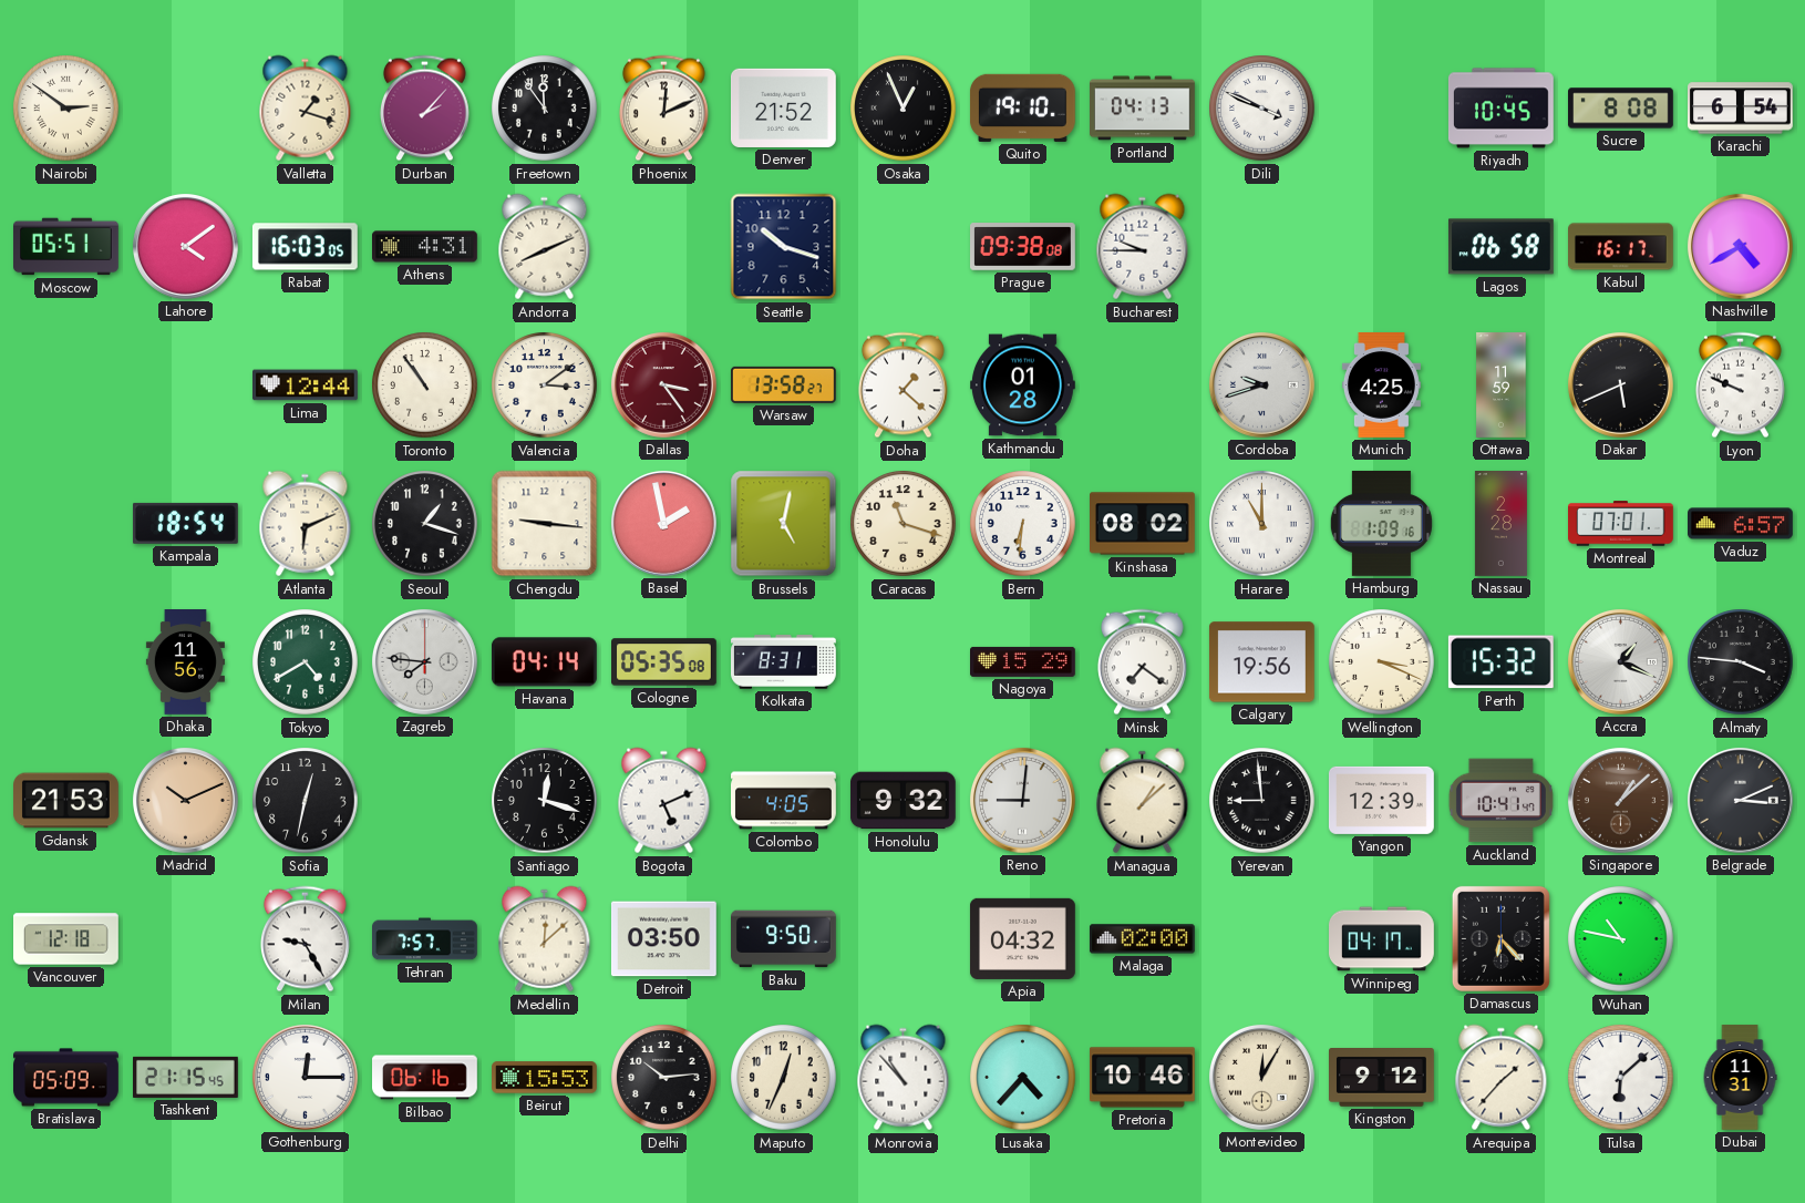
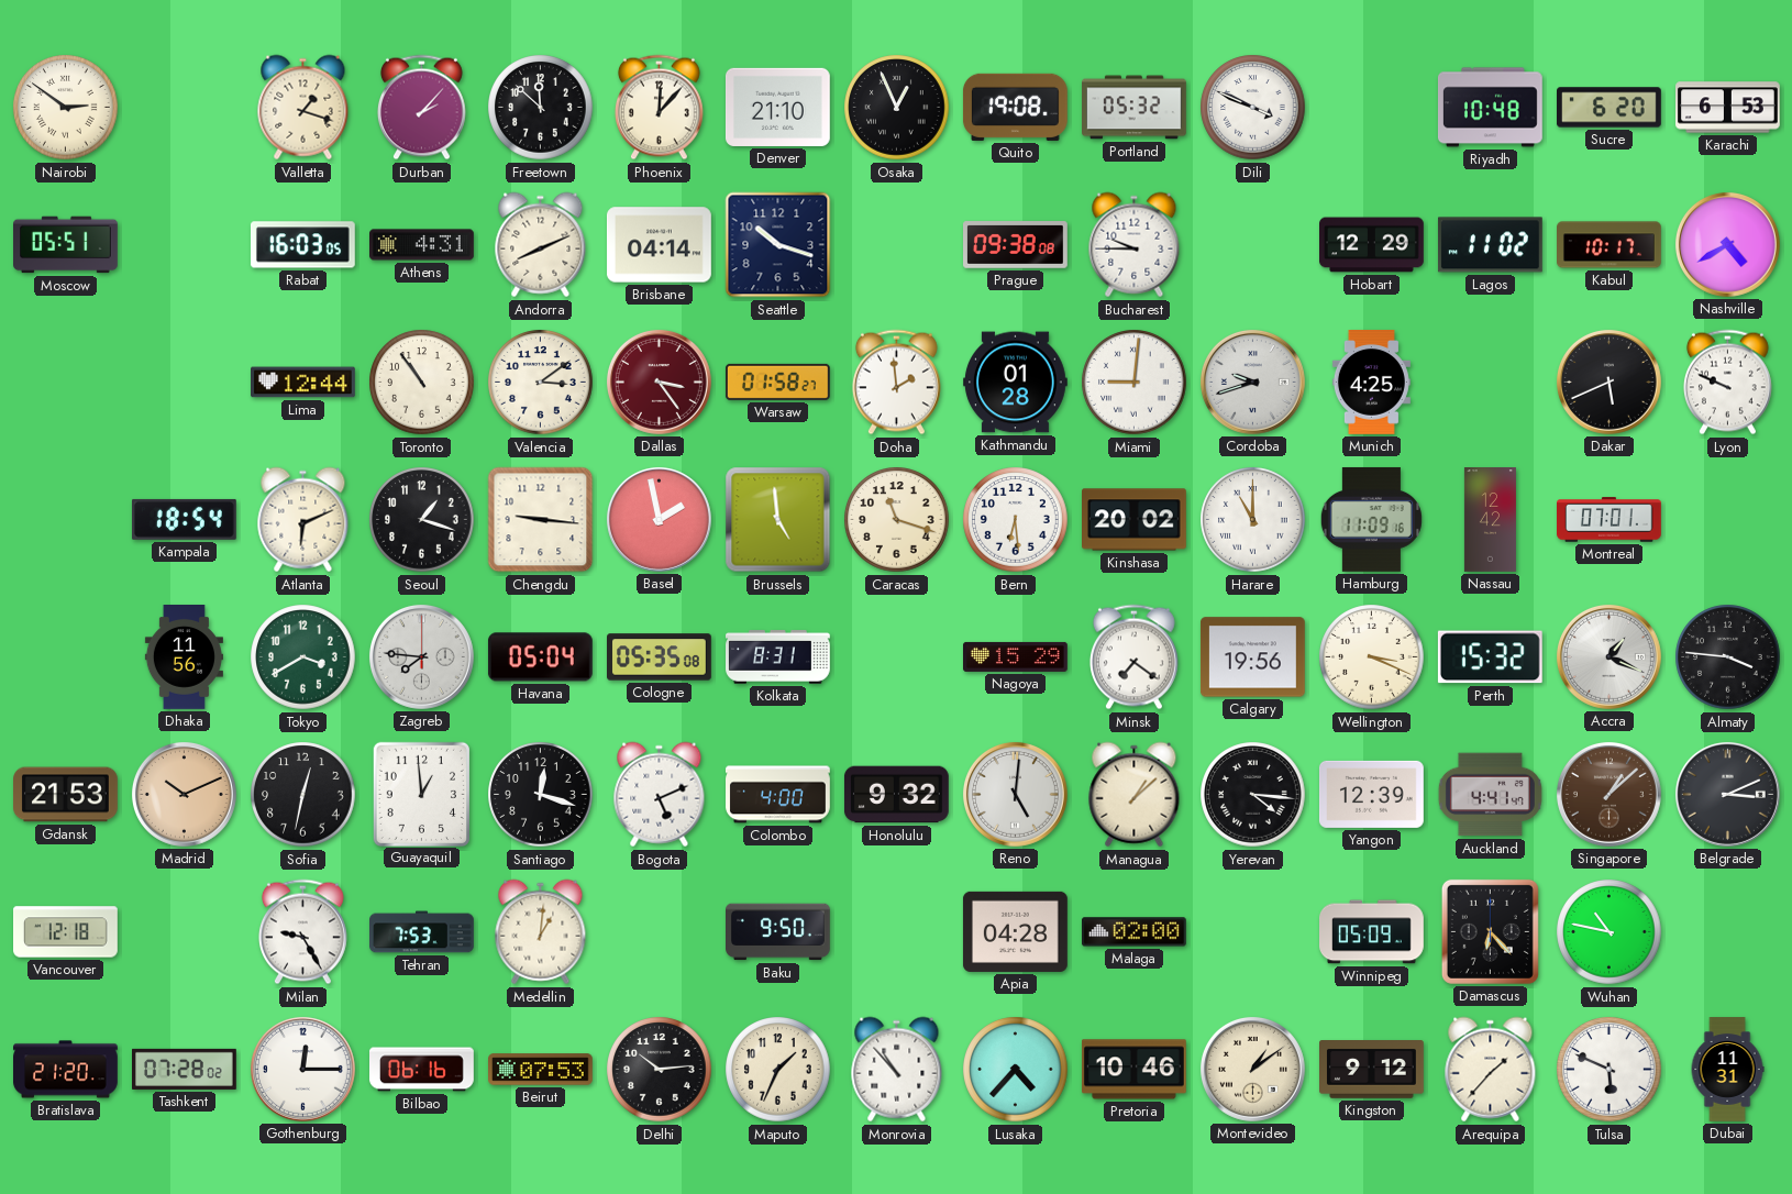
Freetown: 11:54 -> 11:52 (541, 108)
Phoenix: 12:11 -> 12:07 (659, 108)
Denver: 21:52 -> 21:10 (777, 107)
Quito: 19:10 -> 19:08 (1015, 107)
Portland: 04:13 -> 05:32 (1135, 108)
Riyadh: 10:45 -> 10:48 (1490, 108)
Sucre: 8:08 -> 6:20 (1610, 108)
Karachi: 6:54 -> 6:53 (1728, 108)
Lahore: 4:09 -> none (185, 246)
Brisbane: none -> 04:14 (660, 245)
Hobart: none -> 12:29 (1372, 245)
Lagos: 06:58 -> 11:02 (1490, 245)
Kabul: 16:17 -> 10:17 (1610, 245)
Warsaw: 13:58 -> 01:58 (777, 382)
Doha: 1:22 -> 1:59 (896, 383)
Miami: none -> 9:01 (1135, 383)
Ottawa: 11:59 -> none (1502, 385)
Brussels: 5:02 -> 4:59 (778, 520)
Bern: 6:31 -> 6:29 (1016, 520)
Kinshasa: 08:02 -> 20:02 (1135, 520)
Hamburg: 1:09 -> 11:09 (1371, 519)
Nassau: 2:28 -> 12:42 (1490, 520)
Vaduz: 6:57 -> none (1741, 524)
Tokyo: 4:40 -> 3:40 (303, 657)
Havana: 04:14 -> 05:04 (540, 657)
Guayaquil: none -> 12:59 (421, 794)
Colombo: 4:05 -> 4:00 (778, 795)
Reno: 9:01 -> 5:01 (1015, 794)
Yerevan: 8:59 -> 4:16 (1253, 795)
Auckland: 10:41 -> 4:41 (1490, 795)
Tehran: 7:57 -> 7:53 (422, 932)
Medellin: 12:08 -> 1:01 (541, 932)
Detroit: 03:50 -> none (663, 939)
Apia: 04:32 -> 04:28 (1016, 931)
Winnipeg: 04:17 -> 05:09 (1372, 932)
Bratislava: 05:09 -> 21:20 (66, 1070)
Tashkent: 21:15 -> 07:28 (185, 1069)
Beirut: 15:53 -> 07:53 (541, 1070)
Maputo: 12:34 -> 1:34 (778, 1070)
Montevideo: 12:05 -> 1:09 (1252, 1069)
Tulsa: 6:08 -> 5:49 (1610, 1070)
